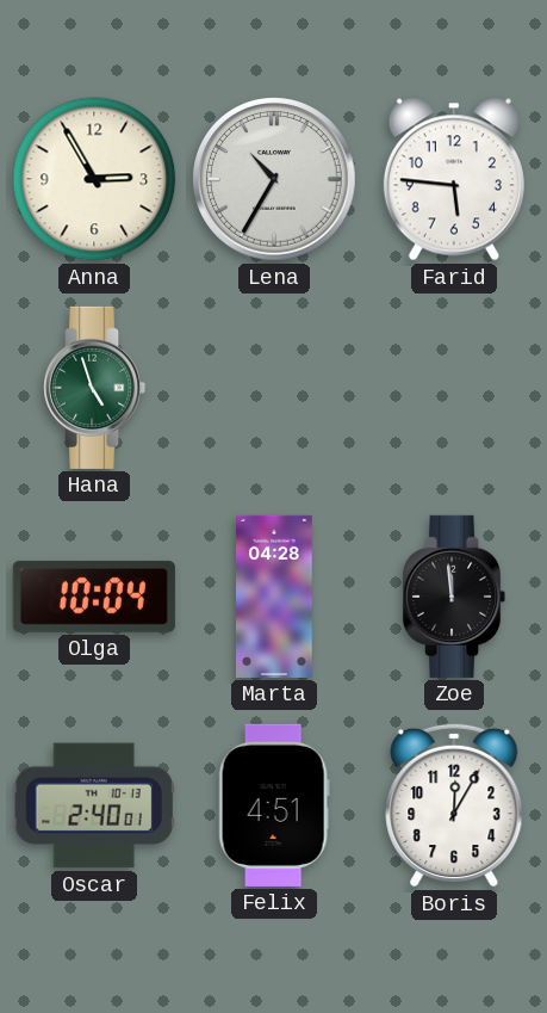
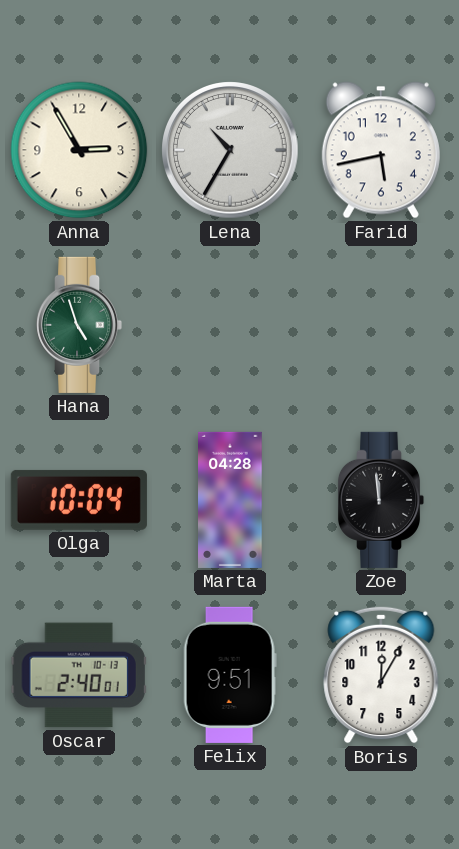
Farid: 5:46 -> 5:43 (381, 150)
Felix: 4:51 -> 9:51 (230, 675)
